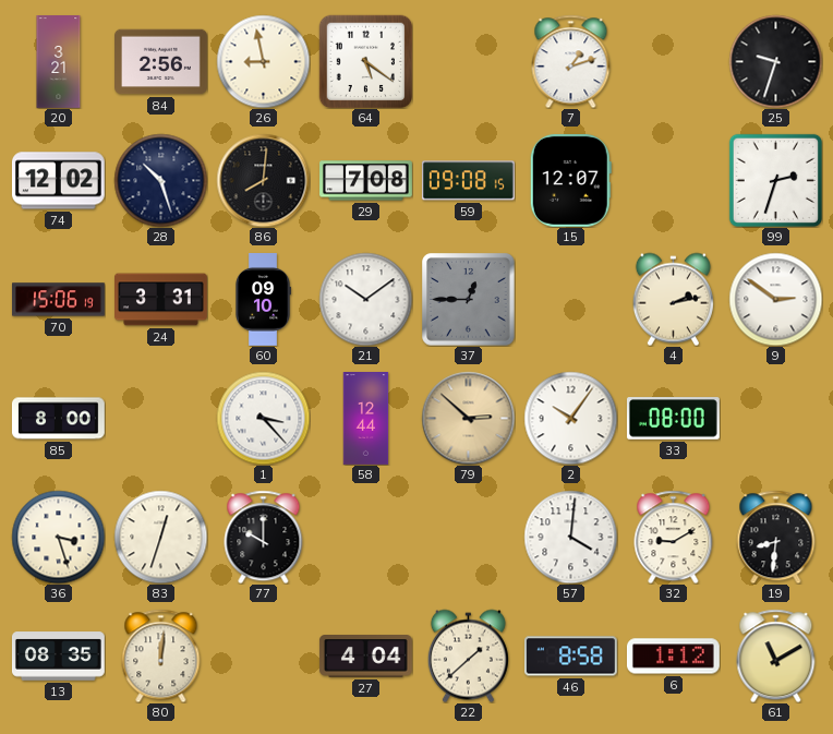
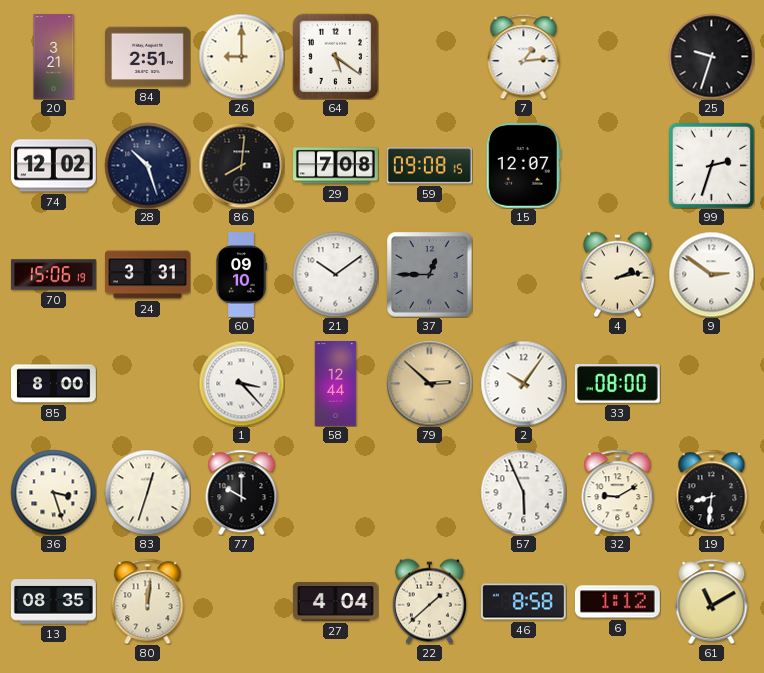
84: 2:56 -> 2:51 (148, 57)
26: 8:58 -> 9:00 (241, 56)
7: 1:12 -> 1:14 (524, 56)
57: 4:01 -> 5:56 (523, 492)
